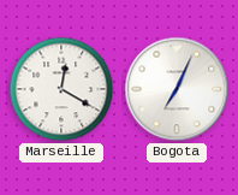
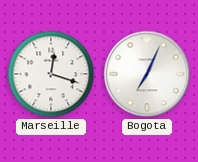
Marseille: 12:20 -> 12:18 (51, 74)
